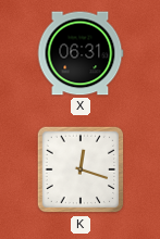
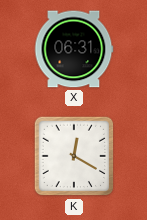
K: 12:18 -> 12:20 (74, 156)
